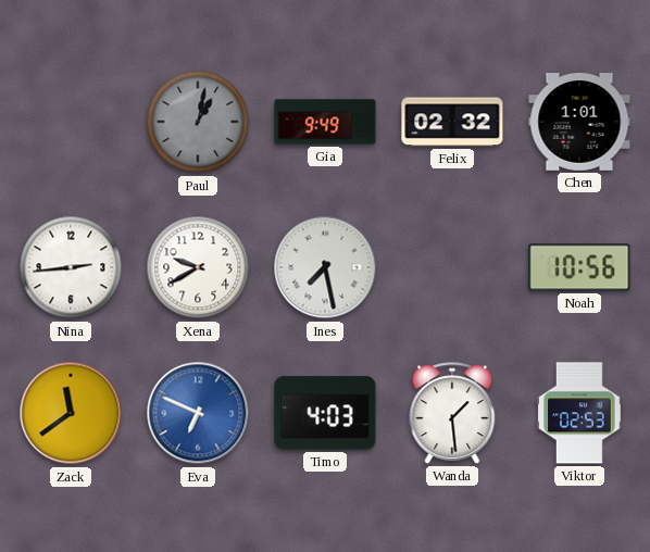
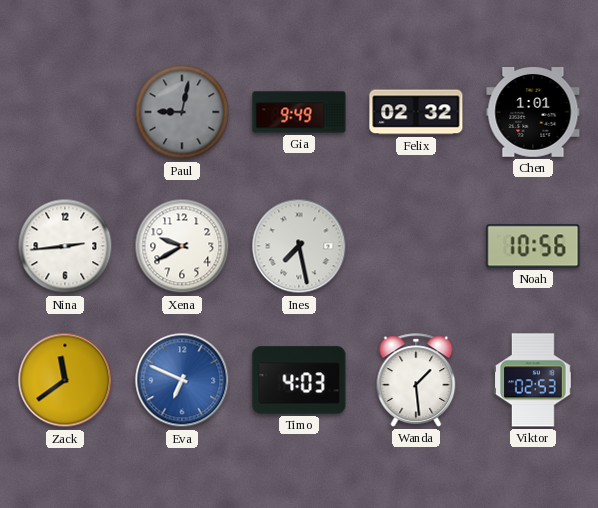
Paul: 1:02 -> 9:02 (182, 112)
